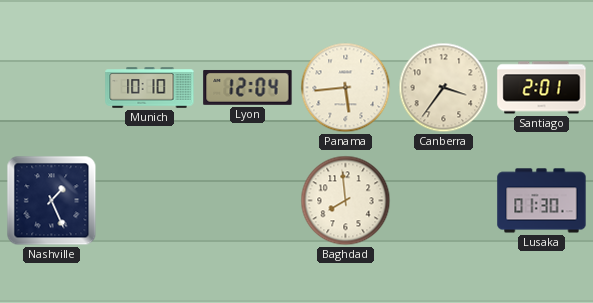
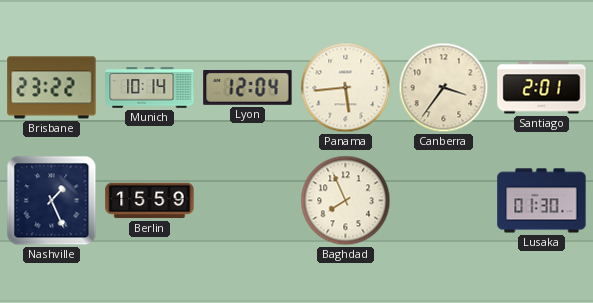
Brisbane: none -> 23:22 (52, 88)
Munich: 10:10 -> 10:14 (150, 88)
Berlin: none -> 15:59 (150, 201)
Baghdad: 7:59 -> 7:56 (346, 201)
